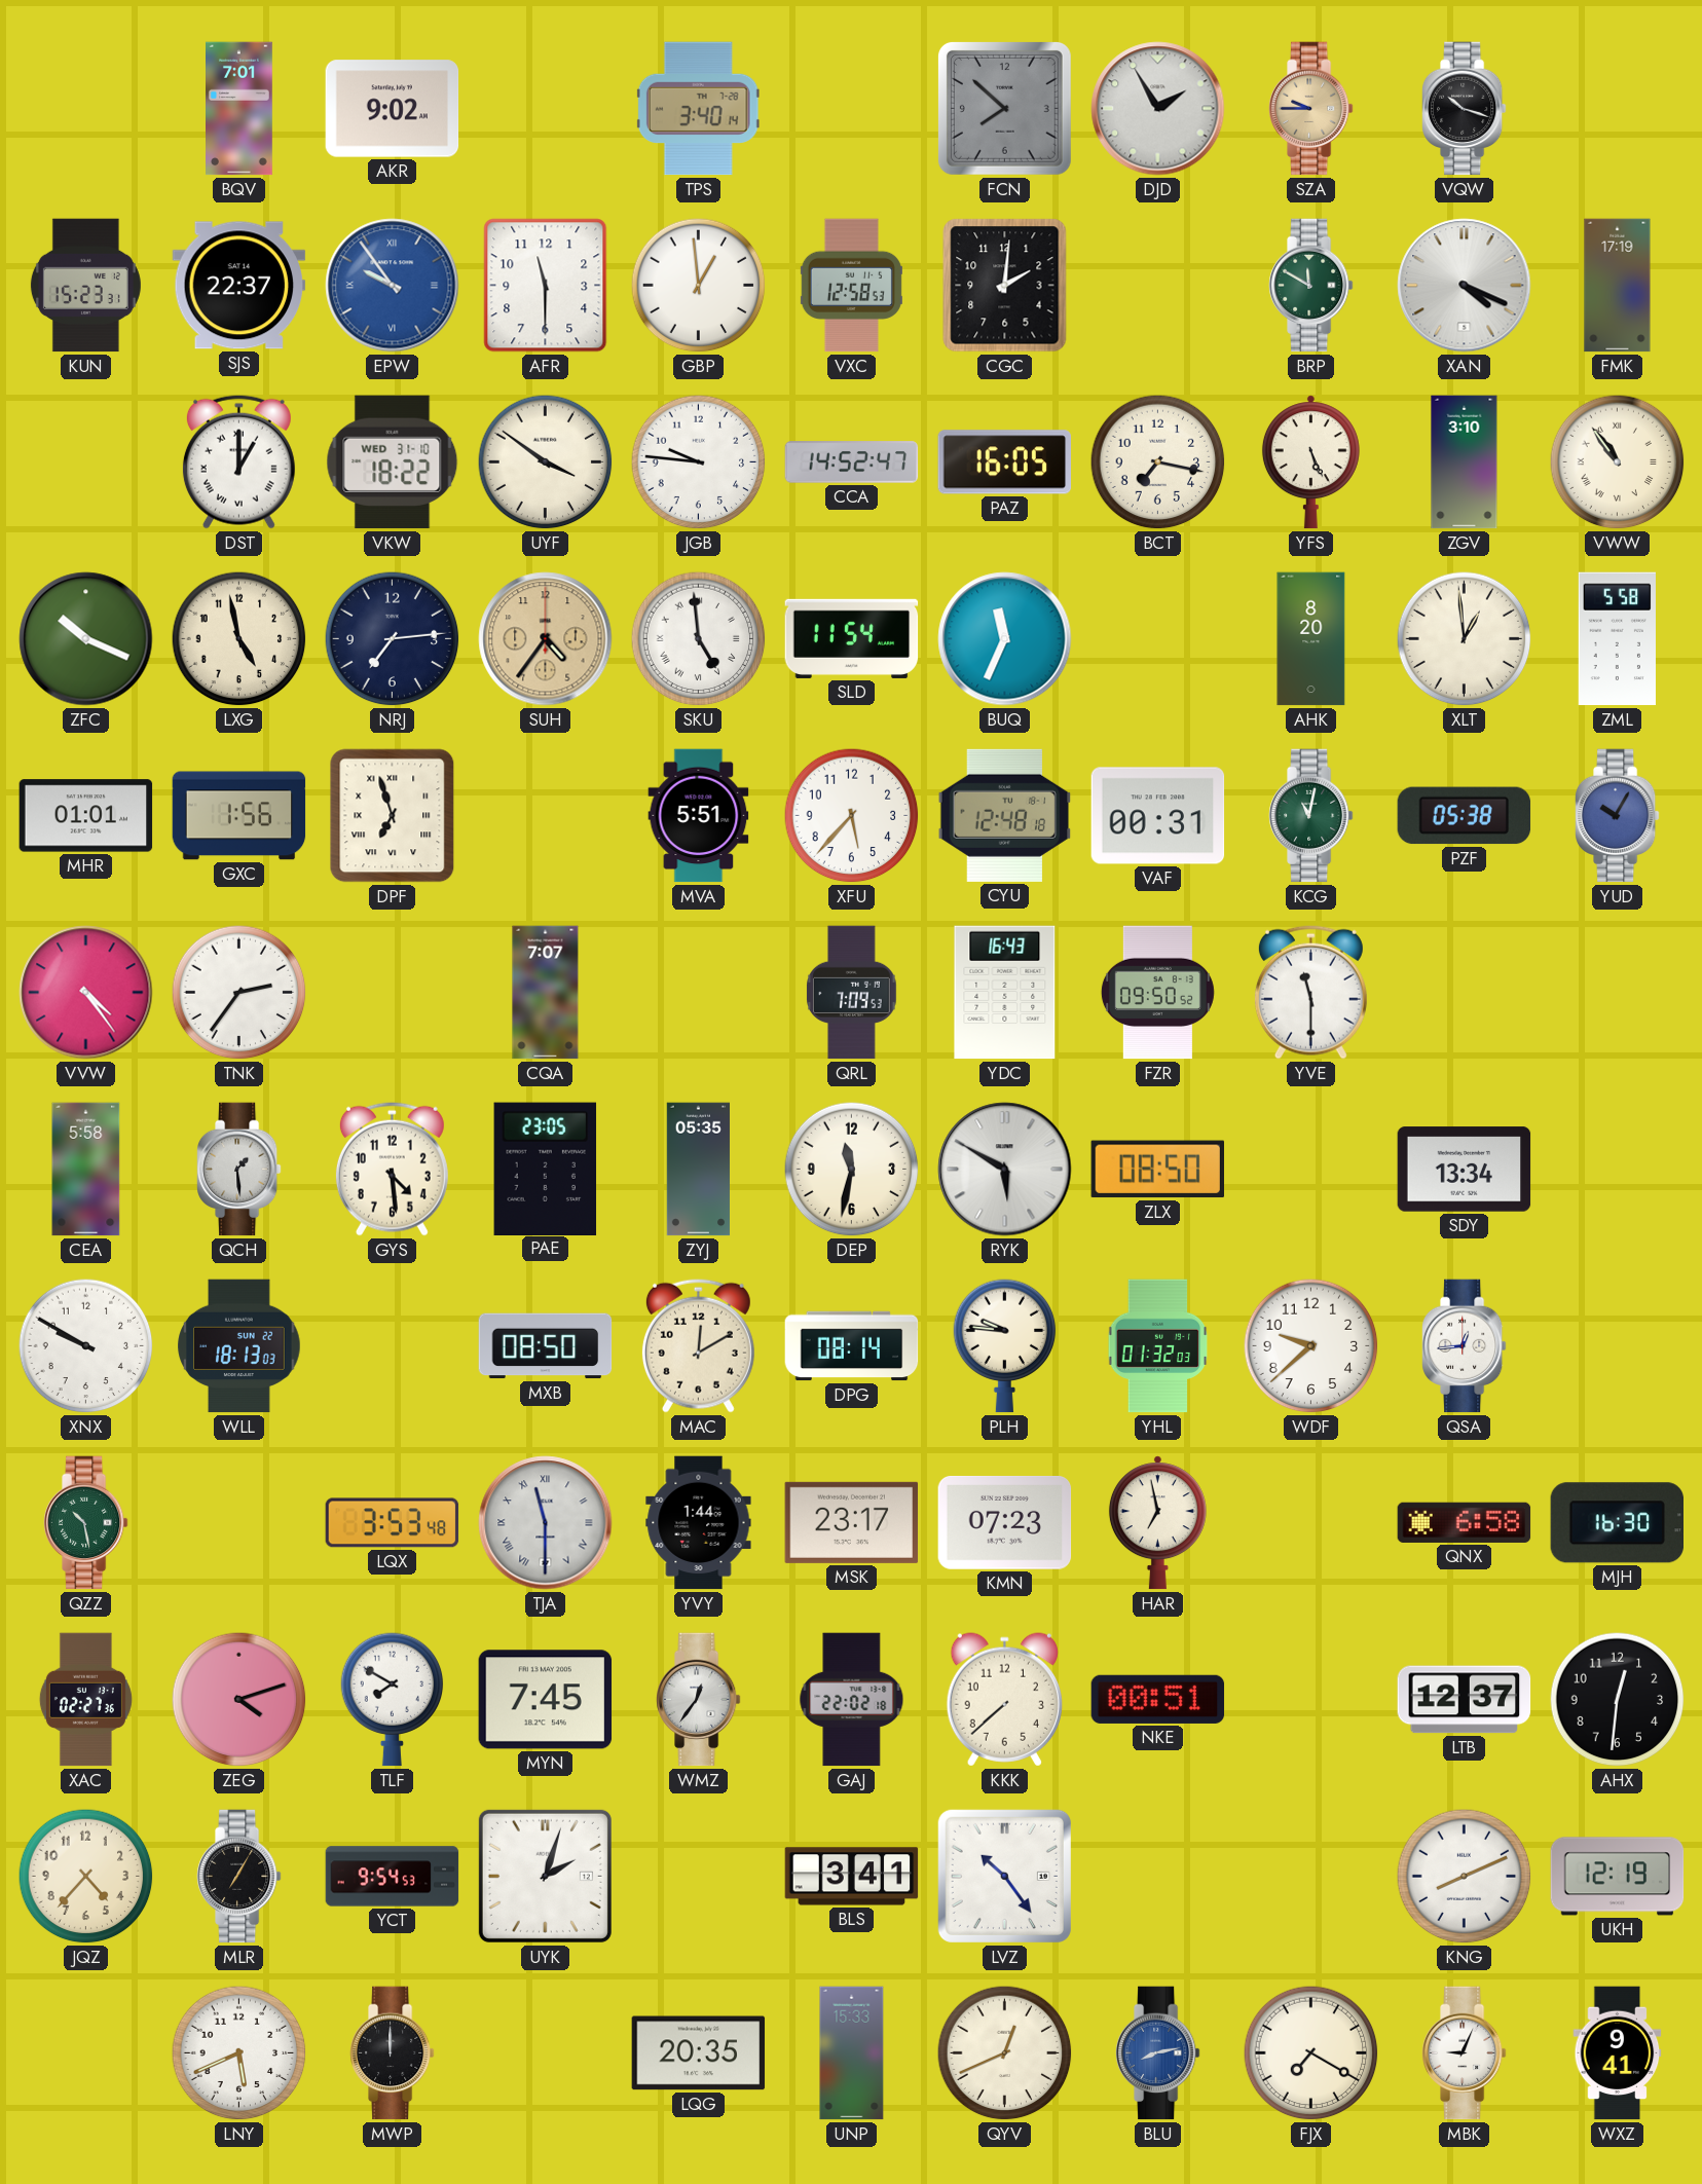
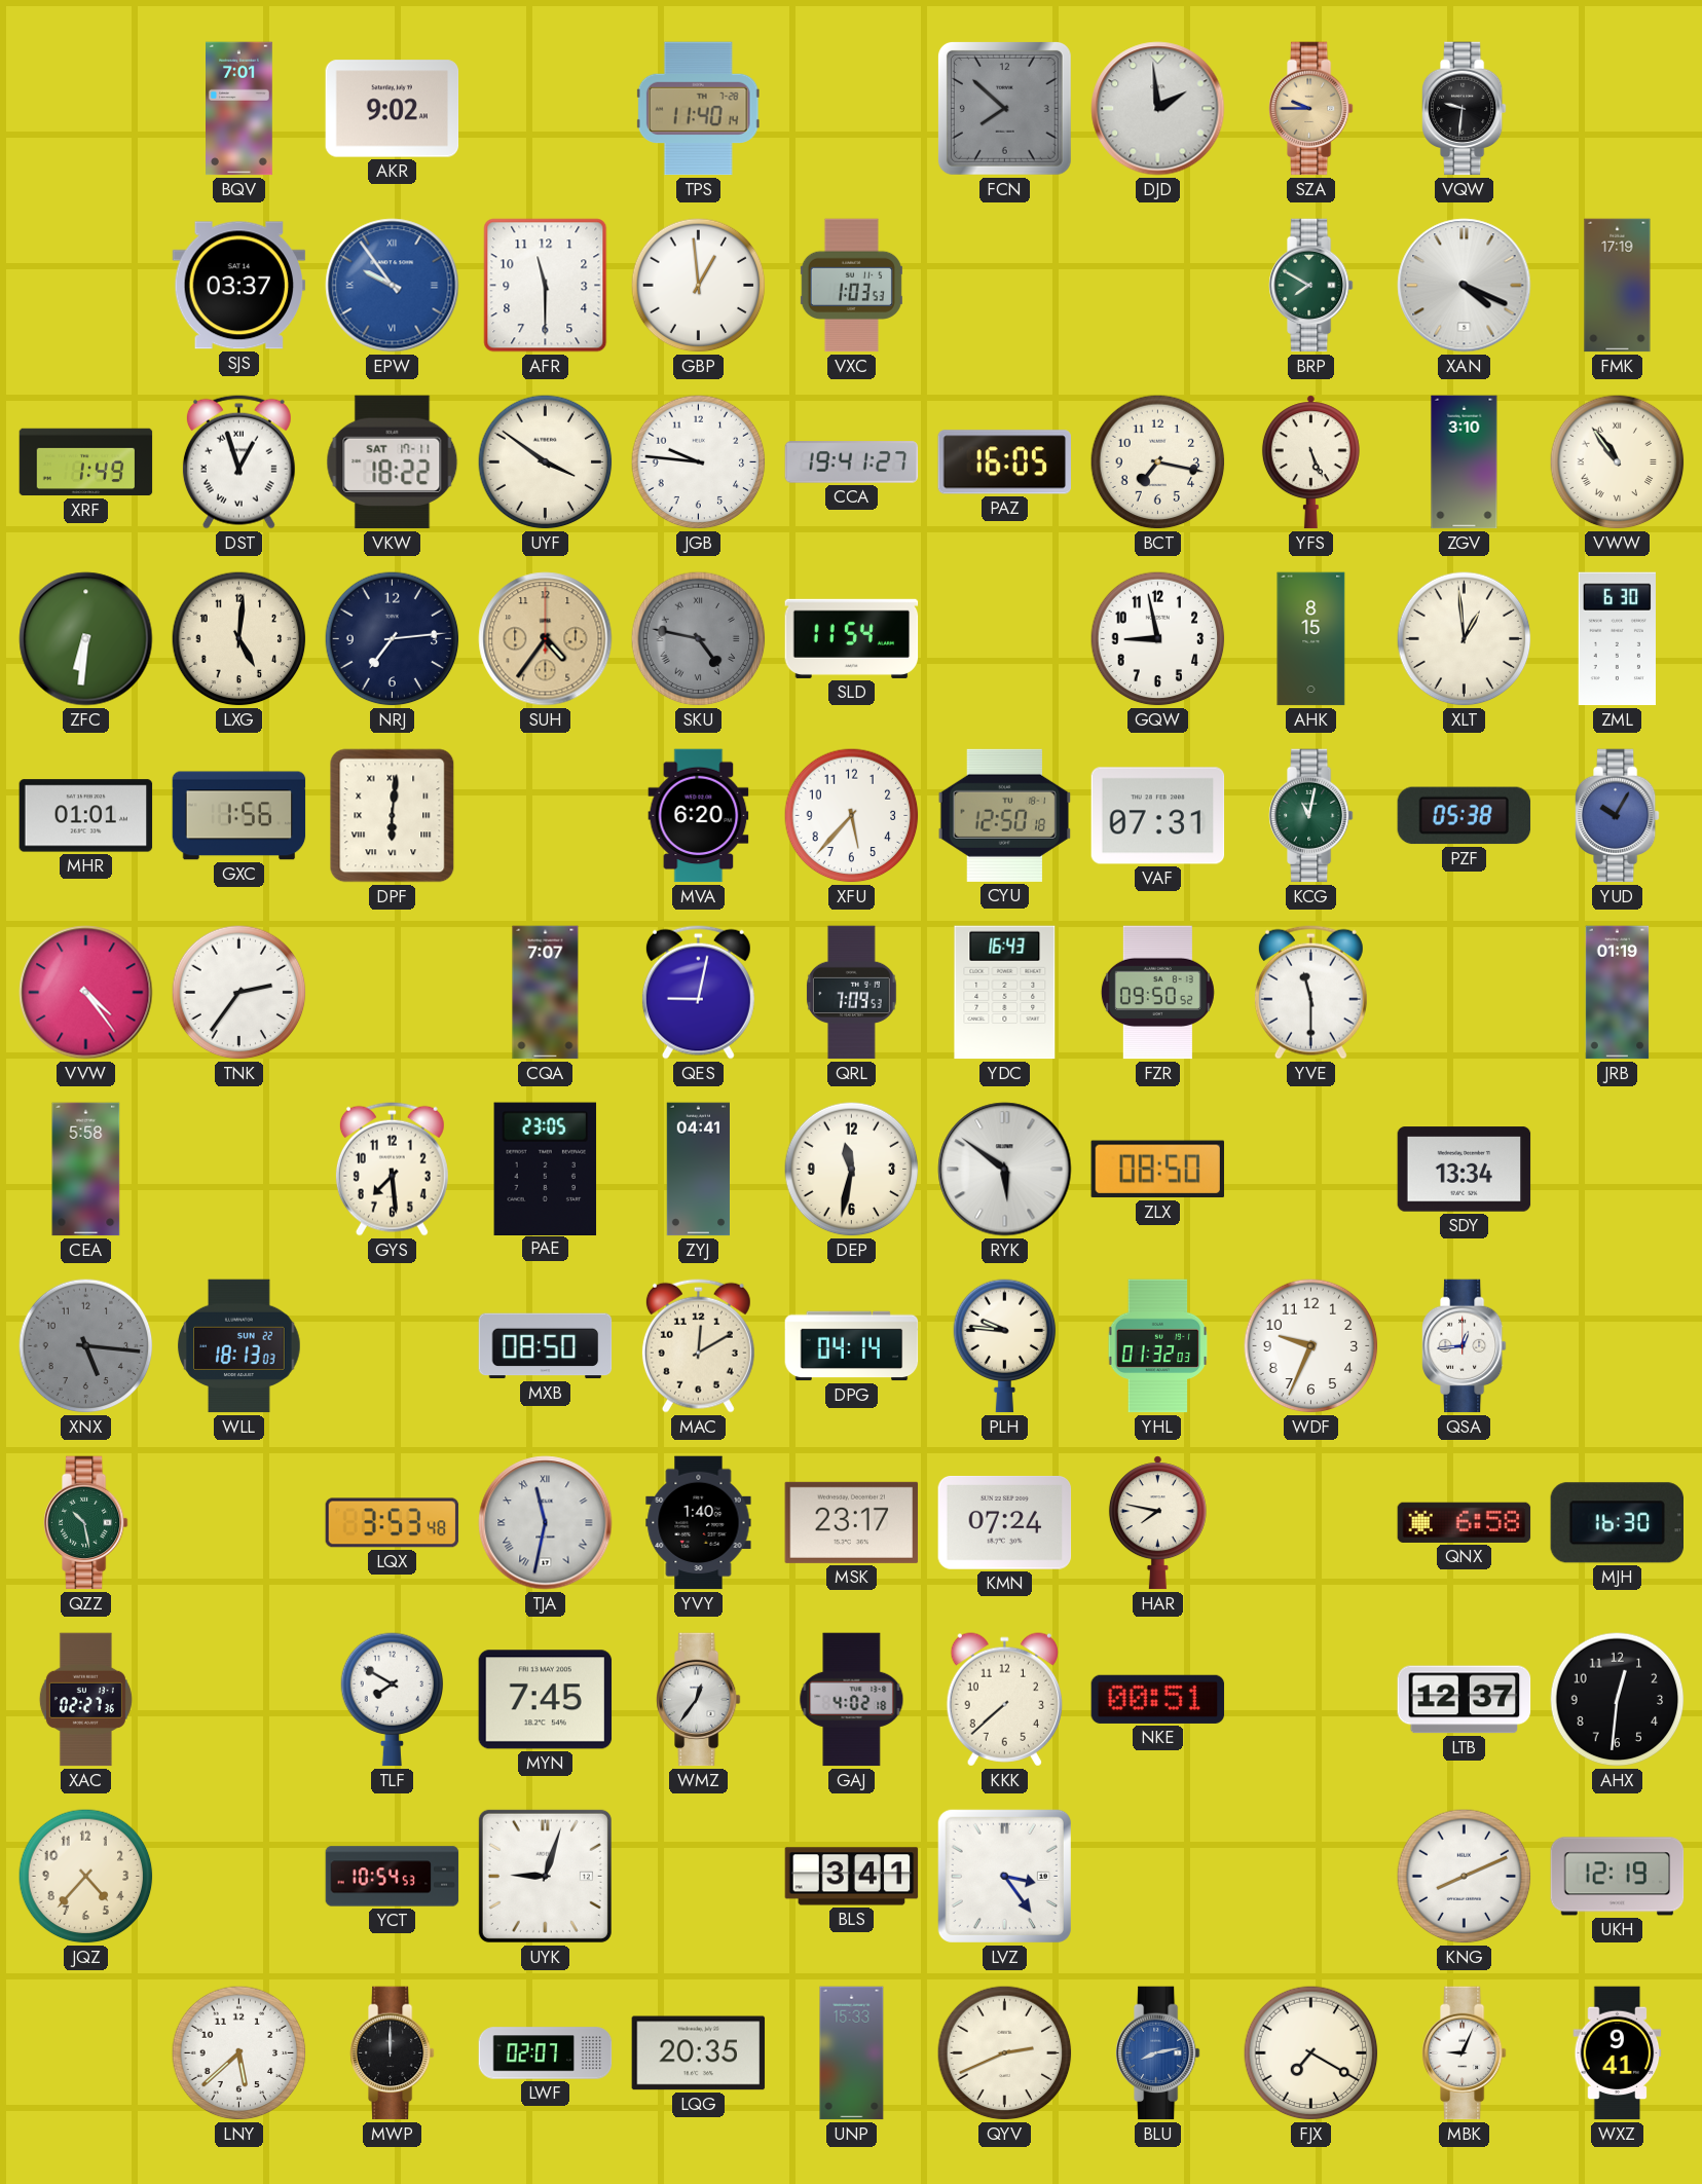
TPS: 3:40 -> 11:40 (698, 109)
DJD: 1:55 -> 1:59 (1158, 109)
VQW: 10:18 -> 9:31 (1464, 109)
KUN: 15:23 -> none (85, 286)
SJS: 22:37 -> 03:37 (239, 286)
VXC: 12:58 -> 1:03 (851, 286)
CGC: 2:01 -> none (1005, 286)
BRP: 11:50 -> 7:50 (1310, 286)
XRF: none -> 1:49 (86, 462)
DST: 1:00 -> 12:57 (238, 461)
VKW date: WED 31-10 -> SAT 17-11 (393, 462)
CCA: 14:52 -> 19:41 (852, 462)
ZFC: 10:19 -> 6:31 (86, 639)
LXG: 4:58 -> 5:01 (239, 639)
SKU: 4:59 -> 4:47 (699, 639)
SKU dial: white -> grey (699, 639)
BUQ: 11:34 -> none (1005, 639)
GQW: none -> 8:58 (1158, 639)
AHK: 8:20 -> 8:15 (1311, 639)
ZML: 5:58 -> 6:30 (1617, 639)
DPF: 6:57 -> 6:01 (393, 816)
MVA: 5:51 -> 6:20 (699, 816)
CYU: 12:48 -> 12:50 (1005, 815)
VAF: 00:31 -> 07:31 (1158, 816)
QES: none -> 9:02 (698, 992)
JRB: none -> 01:19 (1618, 993)
QCH: 1:29 -> none (238, 1170)
GYS: 4:29 -> 7:29 (392, 1169)
ZYJ: 05:35 -> 04:41 (698, 1170)
RYK: 5:50 -> 5:51 (1005, 1170)
XNX: 9:50 -> 5:16 (86, 1346)
XNX dial: white -> grey (86, 1346)
DPG: 08:14 -> 04:14 (852, 1346)
WDF: 9:38 -> 9:34 (1311, 1346)
TJA: 11:30 -> 11:32 (546, 1523)
YVY: 1:44 -> 1:40 (699, 1523)
KMN: 07:23 -> 07:24 (1005, 1523)
HAR: 6:58 -> 7:47 (1157, 1523)
ZEG: 4:12 -> none (239, 1700)
GAJ: 22:02 -> 4:02 (852, 1700)
MLR: 7:05 -> none (238, 1877)
YCT: 9:54 -> 10:54 (393, 1877)
UYK: 2:03 -> 9:03 (545, 1876)
LVZ: 10:24 -> 3:24 (1004, 1876)
LNY: 5:41 -> 5:38 (239, 2053)
LWF: none -> 02:07 (546, 2053)
QYV: 12:41 -> 2:41 (1005, 2053)
